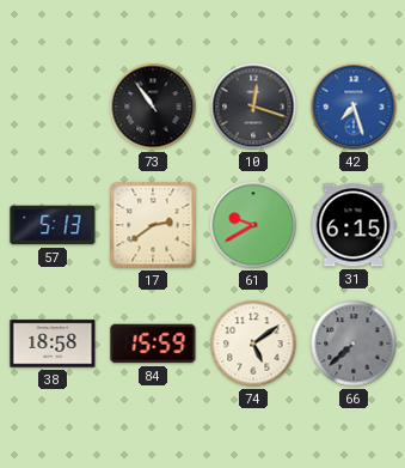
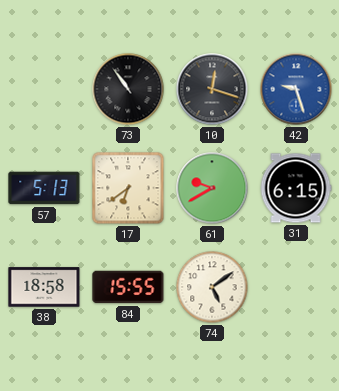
42: 7:27 -> 9:27 (296, 89)
17: 2:39 -> 6:39 (128, 188)
84: 15:59 -> 15:55 (128, 287)
66: 7:38 -> none (354, 344)
